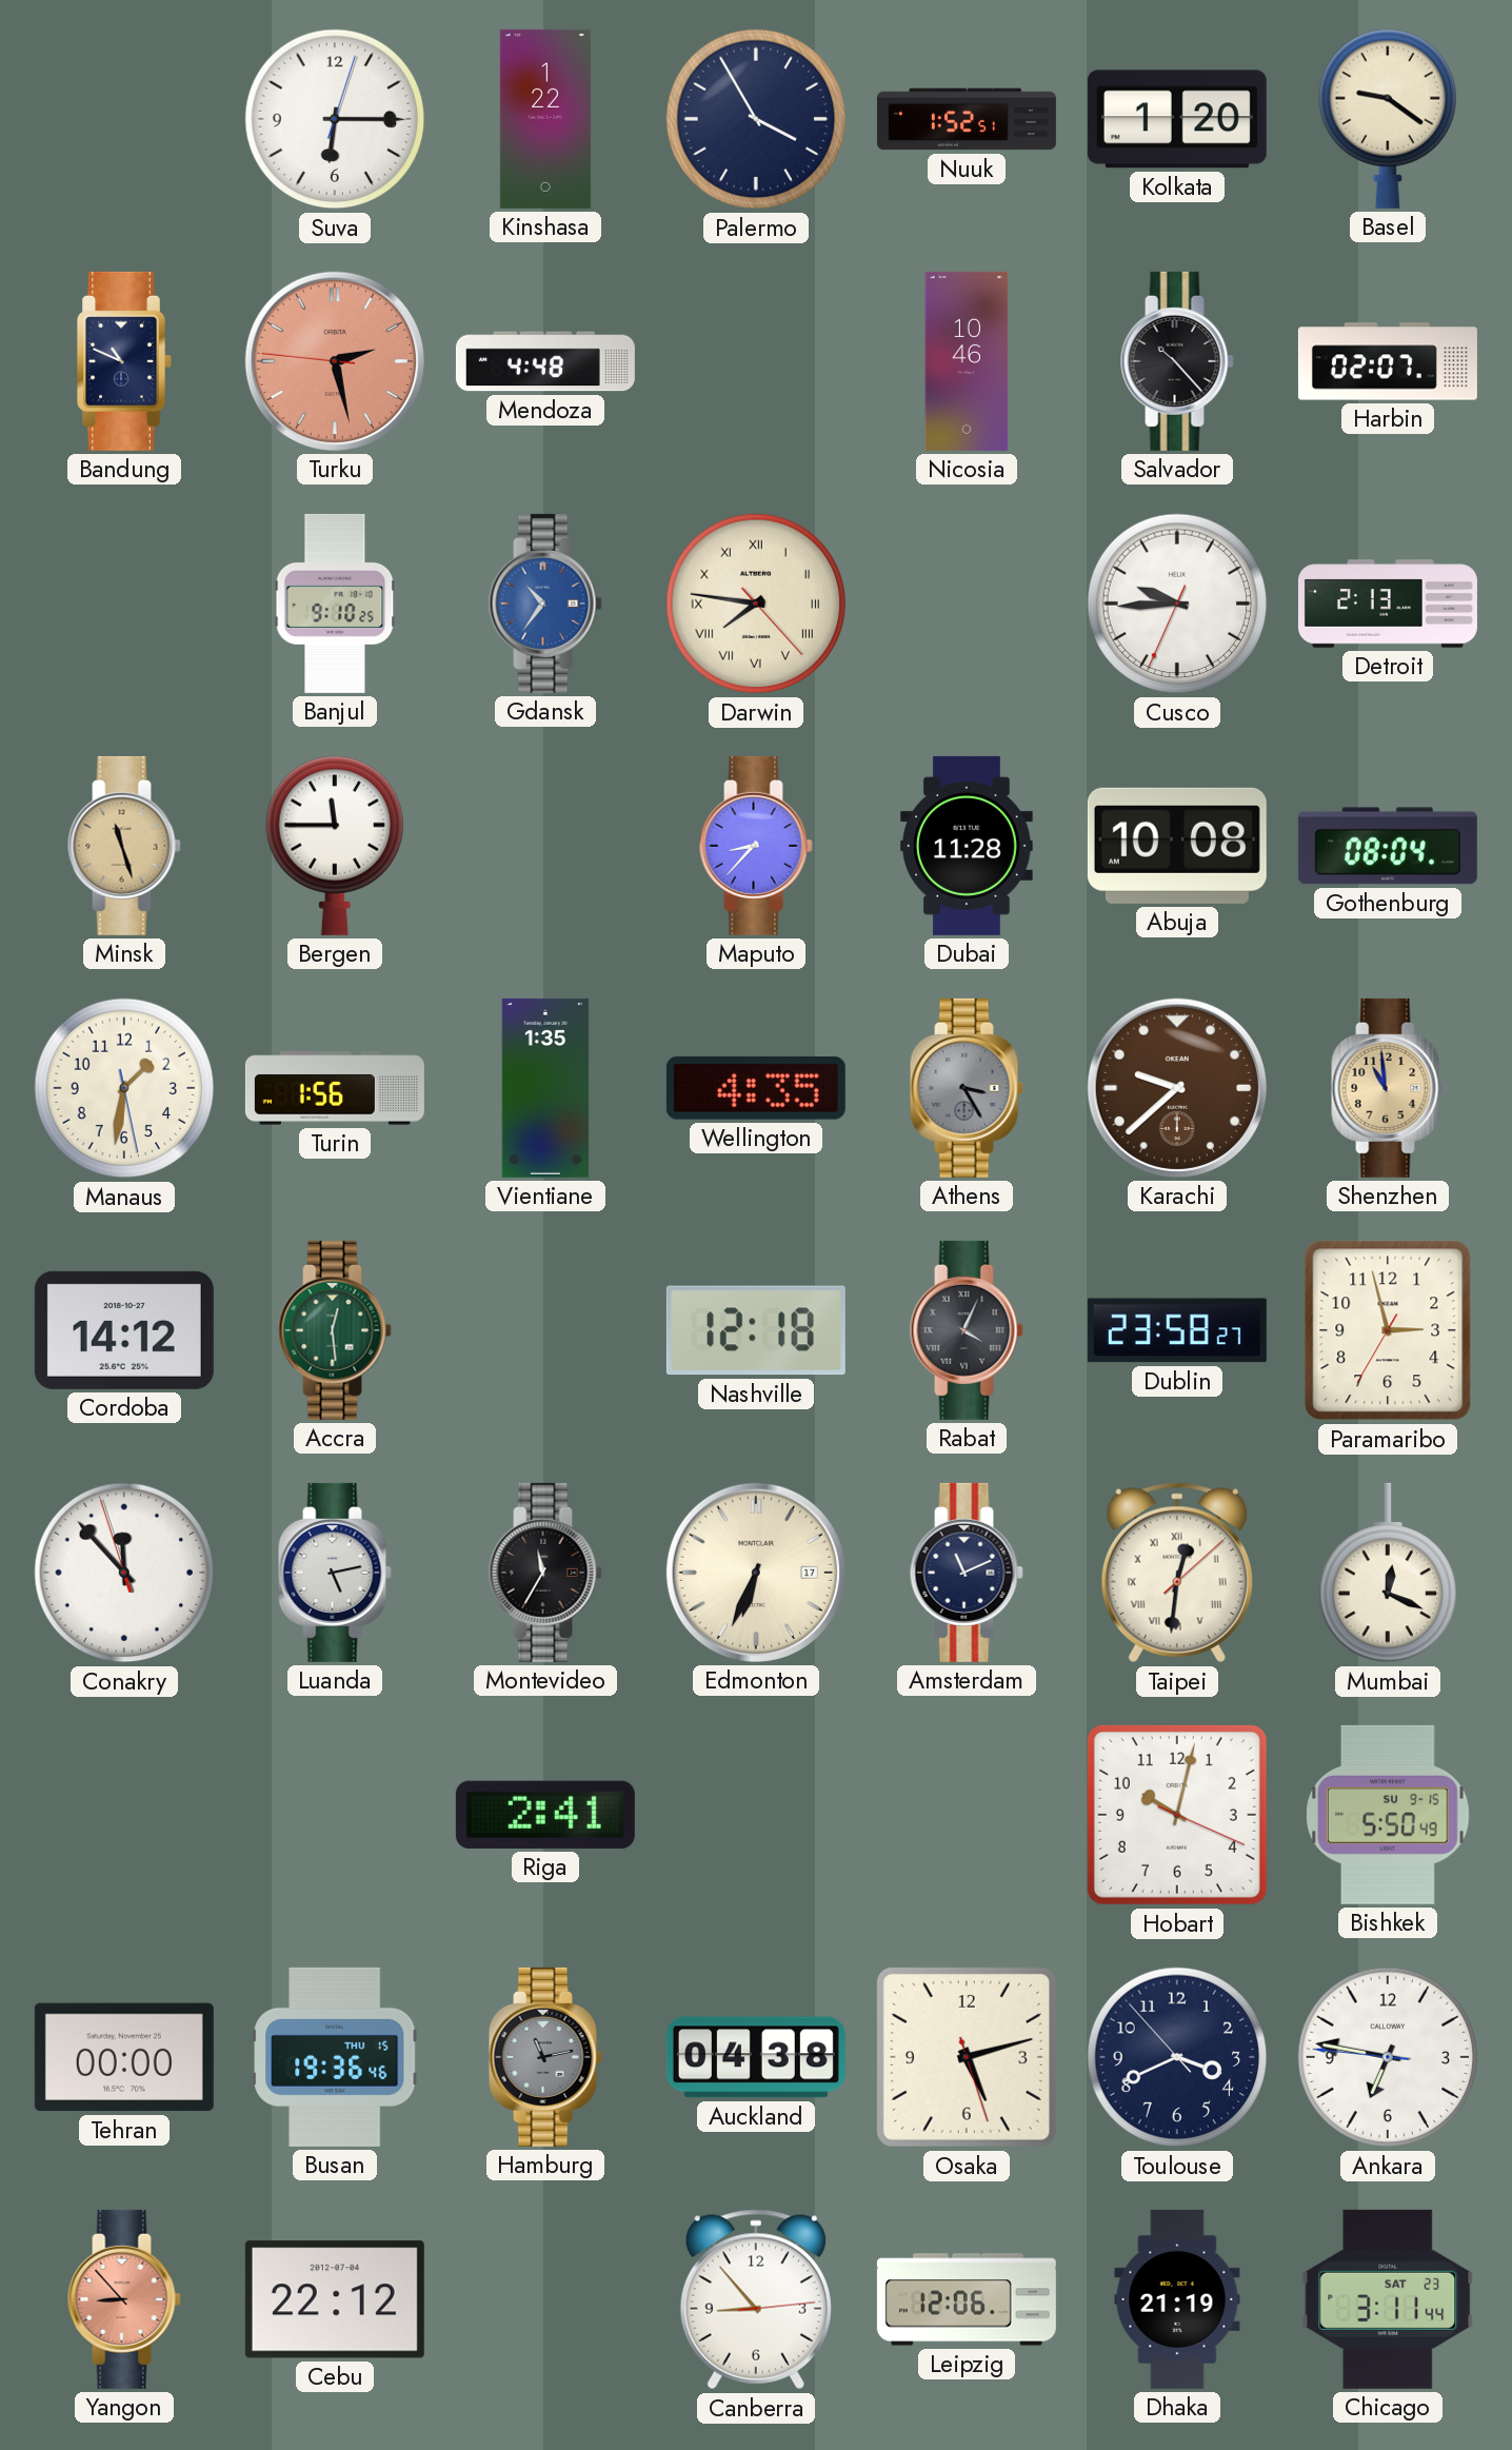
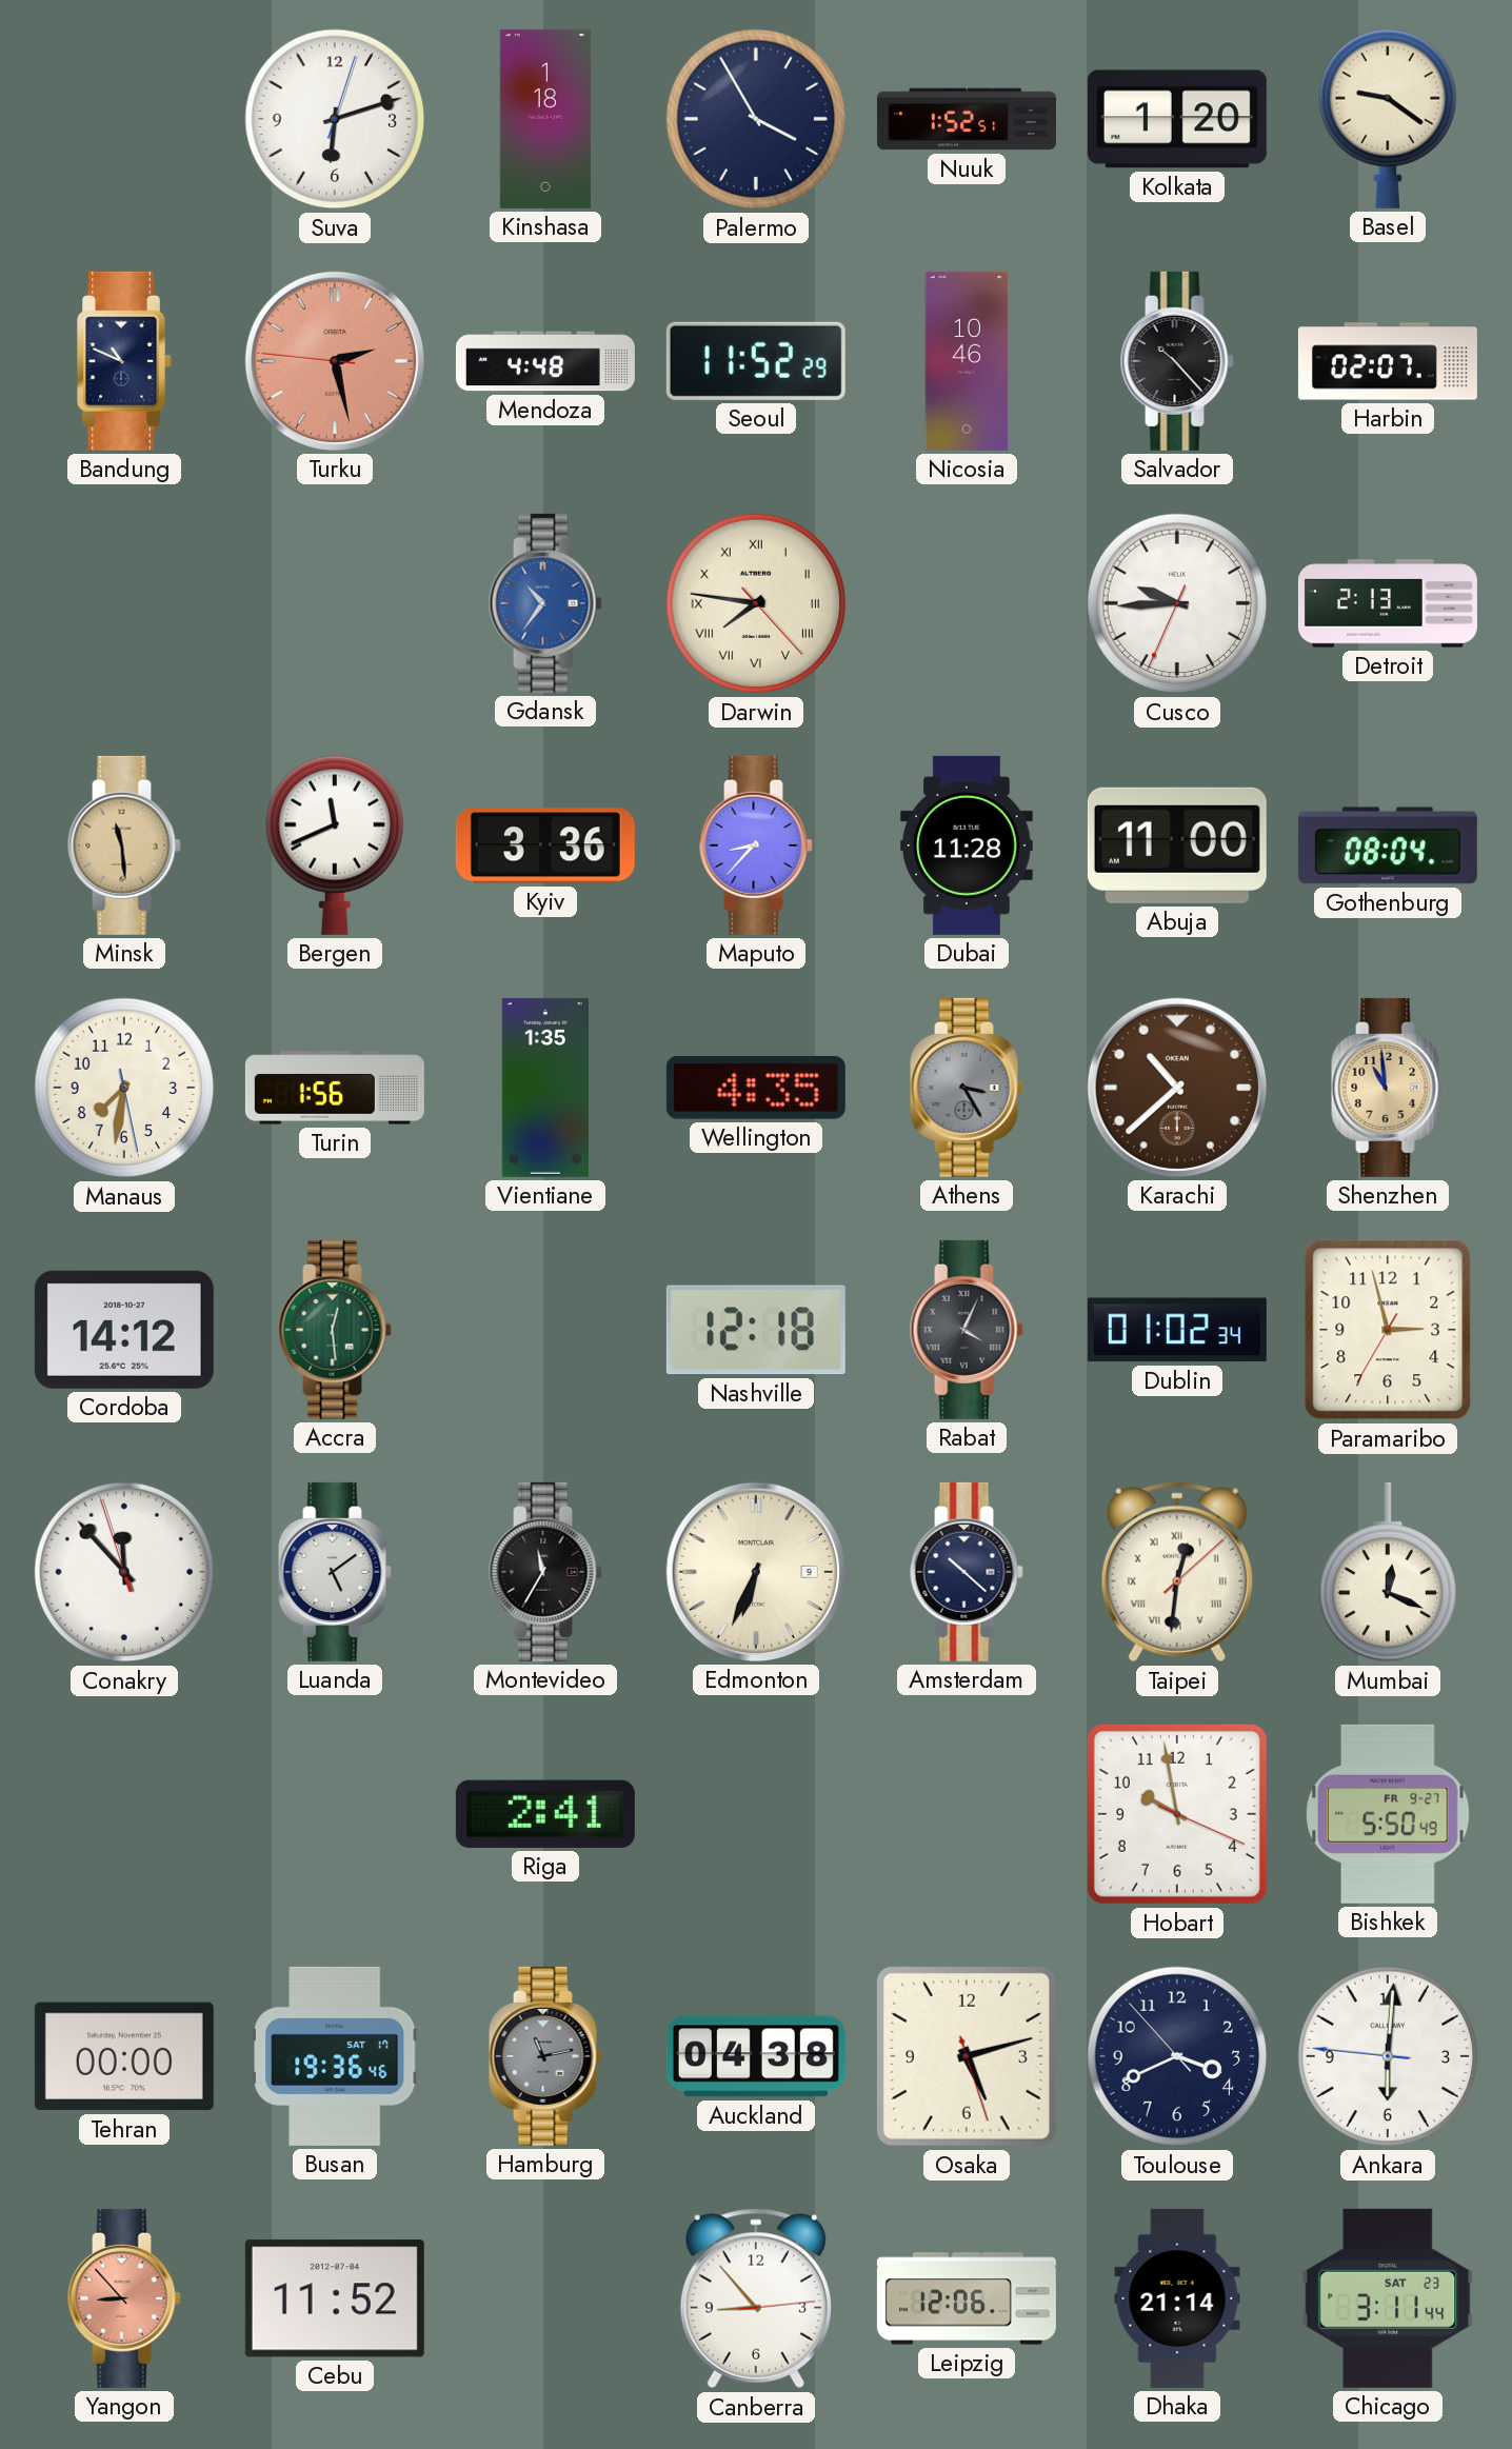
Suva: 6:15 -> 6:12 (335, 119)
Kinshasa: 1:22 -> 1:18 (545, 119)
Seoul: none -> 11:52 (756, 361)
Banjul: 9:10 -> none (335, 604)
Minsk: 11:27 -> 11:29 (124, 845)
Bergen: 11:45 -> 11:41 (334, 845)
Kyiv: none -> 3:36 (545, 845)
Abuja: 10:08 -> 11:00 (1177, 845)
Manaus: 1:31 -> 7:31 (124, 1088)
Karachi: 9:38 -> 10:38 (1177, 1088)
Dublin: 23:58 -> 01:02 (1177, 1330)
Luanda: 5:13 -> 5:09 (335, 1572)
Edmonton date: 17 -> 9 (756, 1572)
Amsterdam: 11:11 -> 10:22 (967, 1572)
Hobart: 10:02 -> 9:58 (1177, 1814)
Bishkek date: SU 9-15 -> FR 9-27 (1388, 1814)
Busan date: THU 15 -> SAT 17 (335, 2056)
Ankara: 6:46 -> 6:00 (1388, 2056)
Cebu: 22:12 -> 11:52 (335, 2298)
Dhaka: 21:19 -> 21:14 (1177, 2298)
